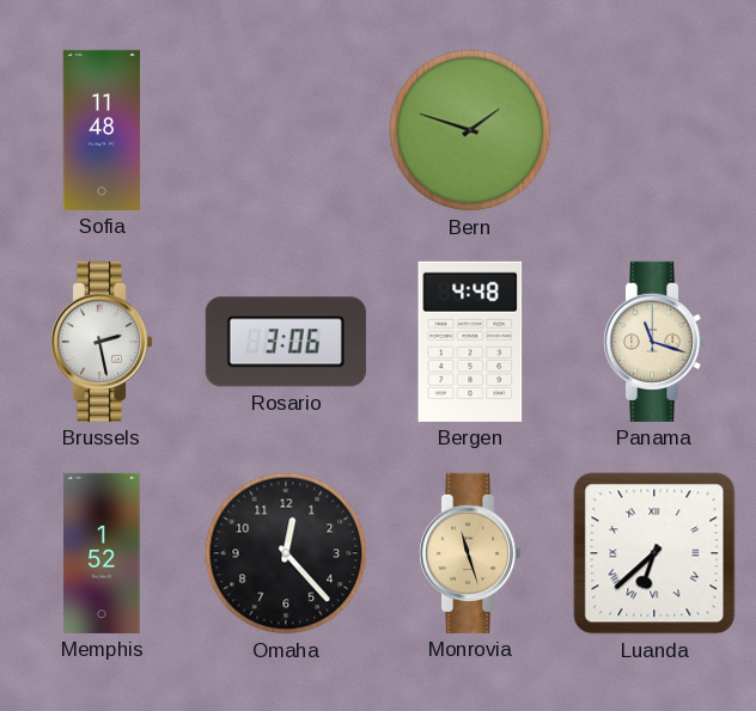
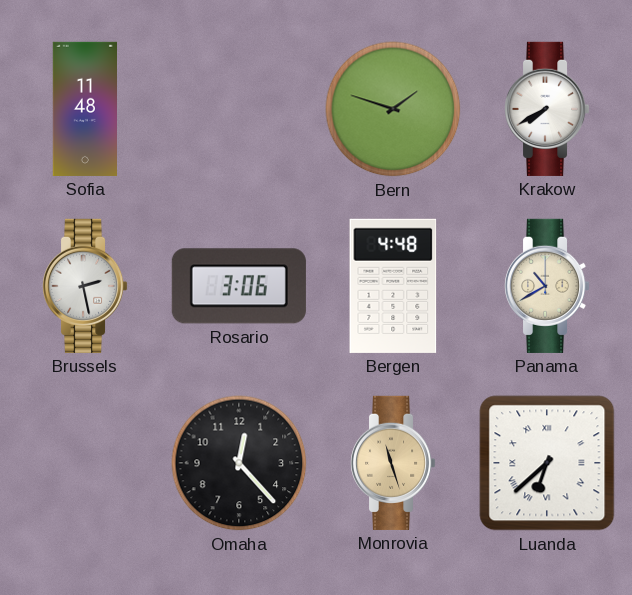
Krakow: none -> 7:40 (547, 109)
Panama: 11:18 -> 10:40 (547, 286)
Memphis: 1:52 -> none (102, 553)
